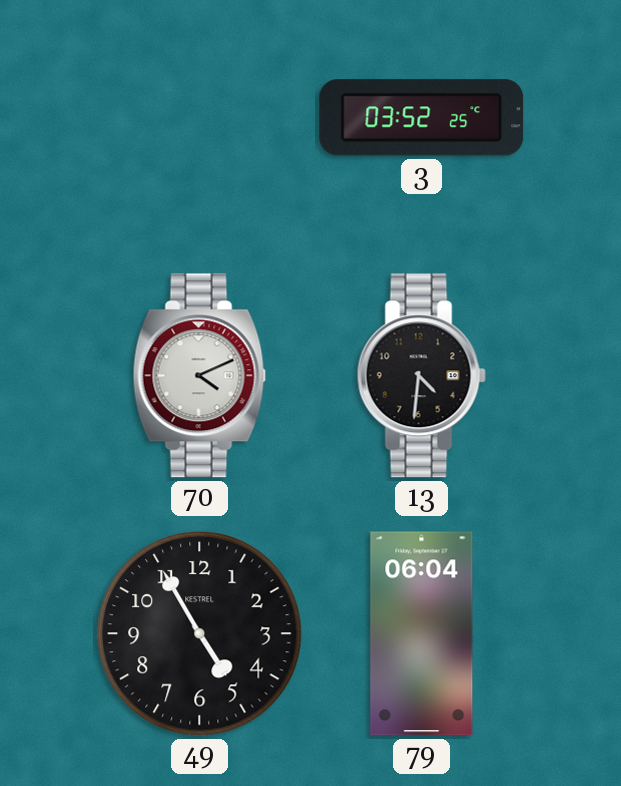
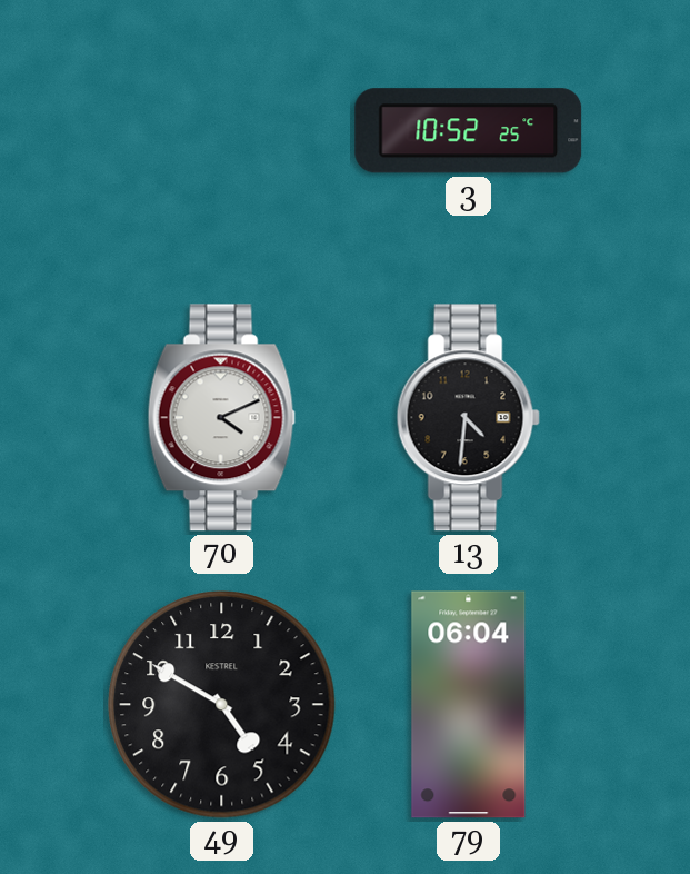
3: 03:52 -> 10:52 (469, 131)
49: 4:55 -> 4:50 (222, 705)
